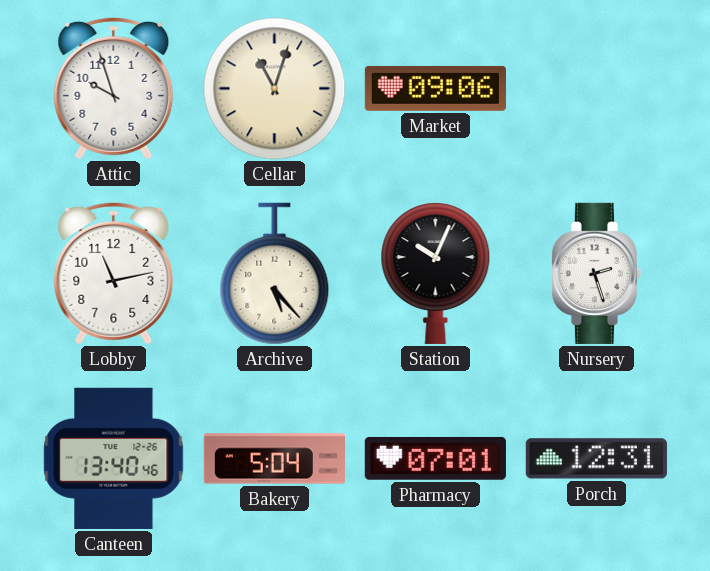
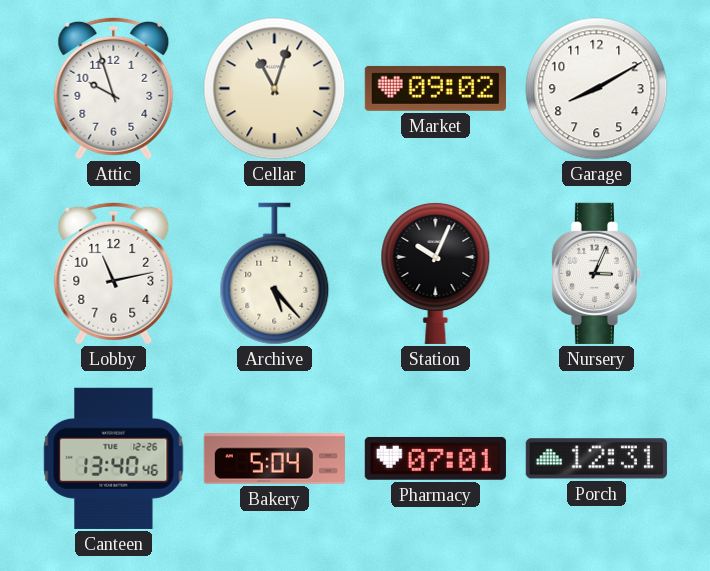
Market: 09:06 -> 09:02 (435, 88)
Garage: none -> 8:10 (597, 89)
Nursery: 2:27 -> 3:04 (596, 273)
